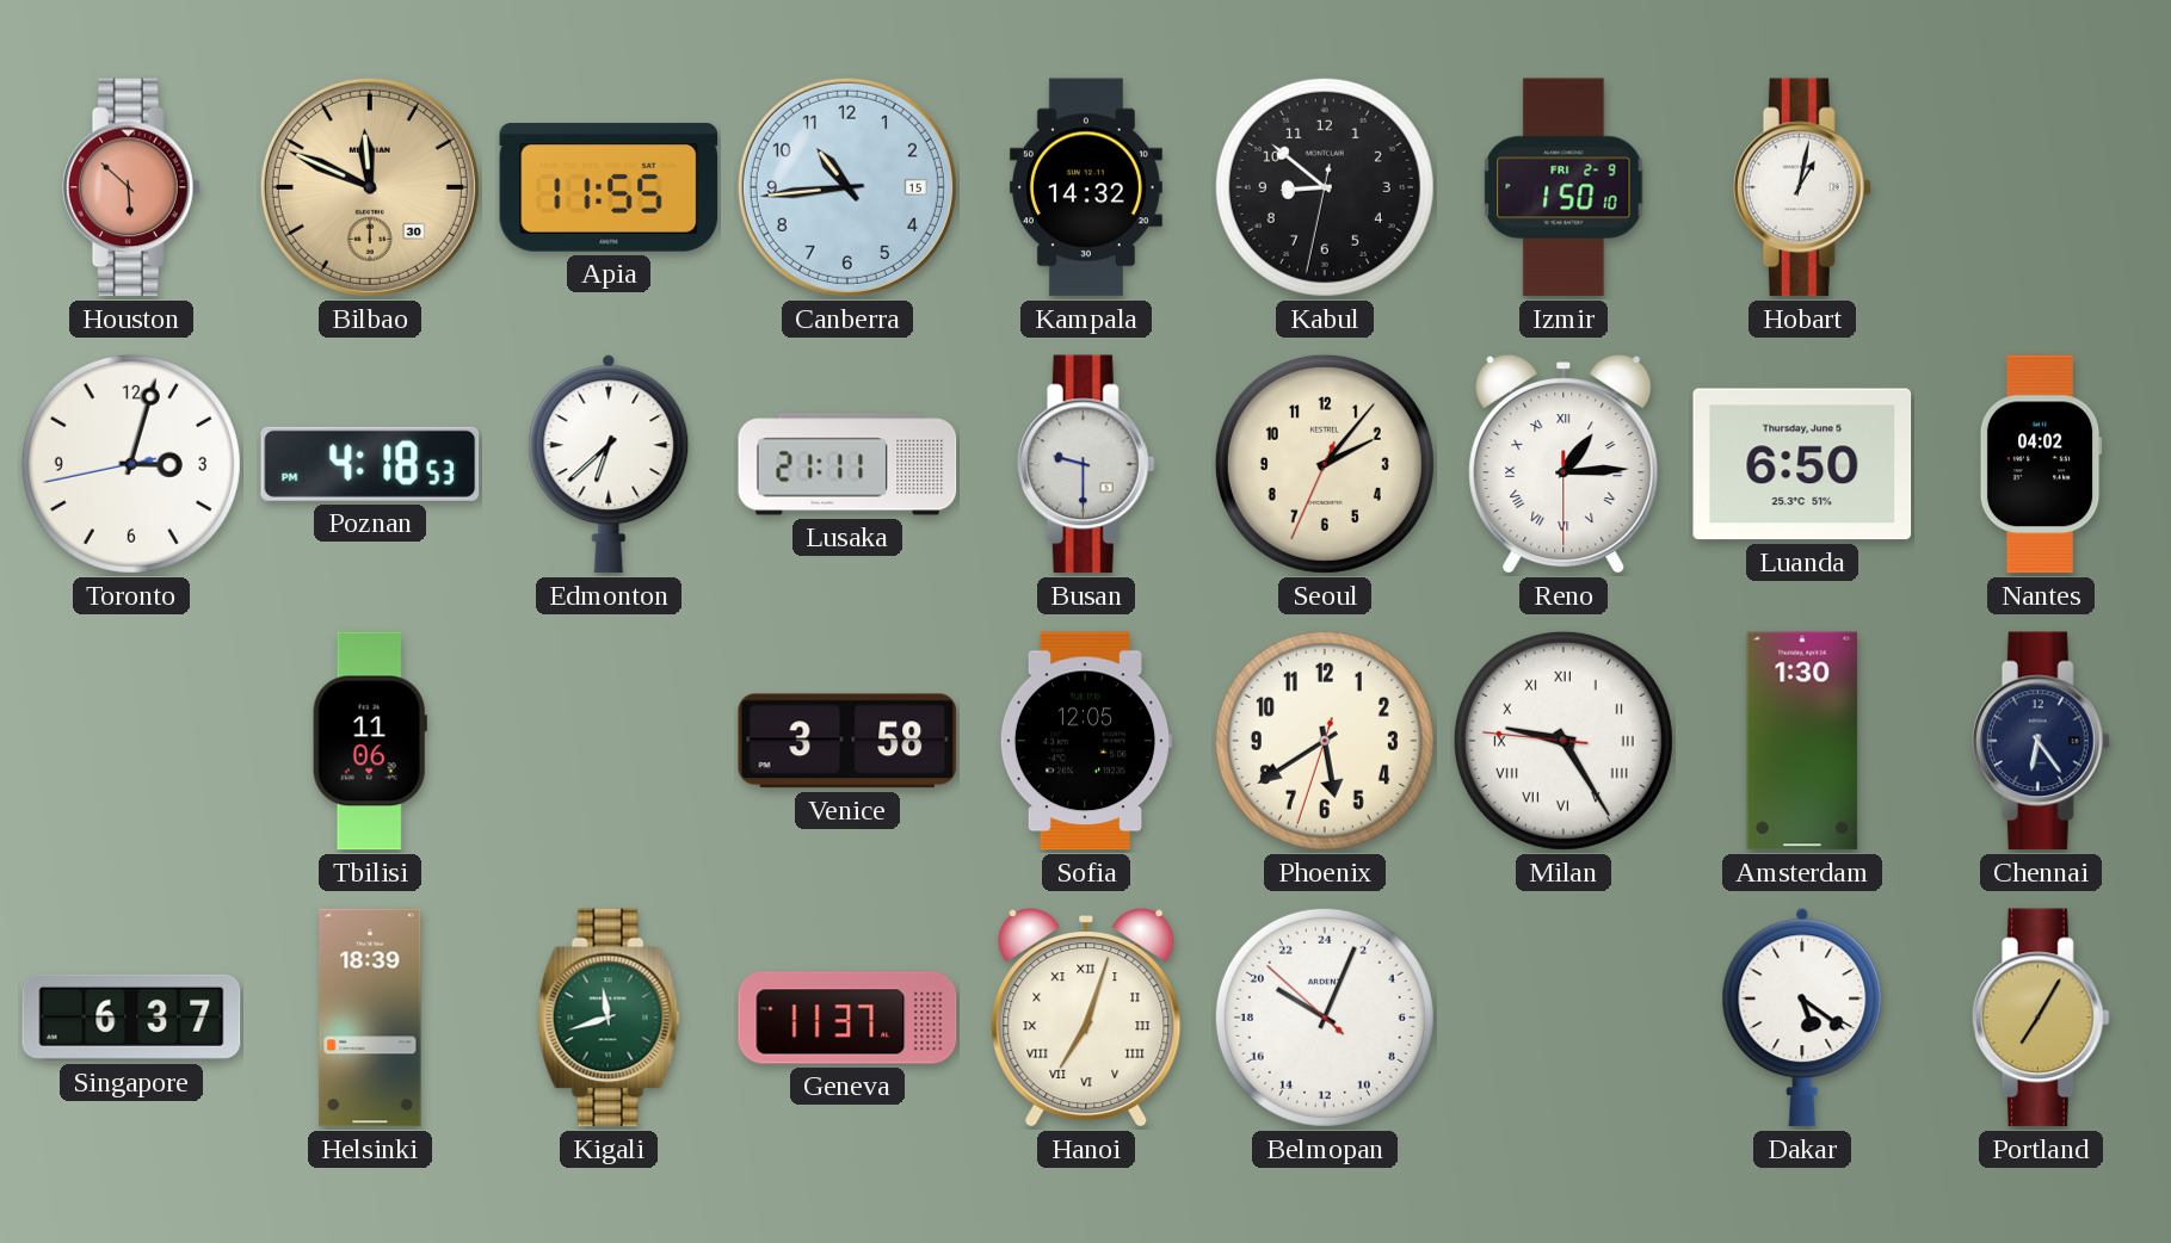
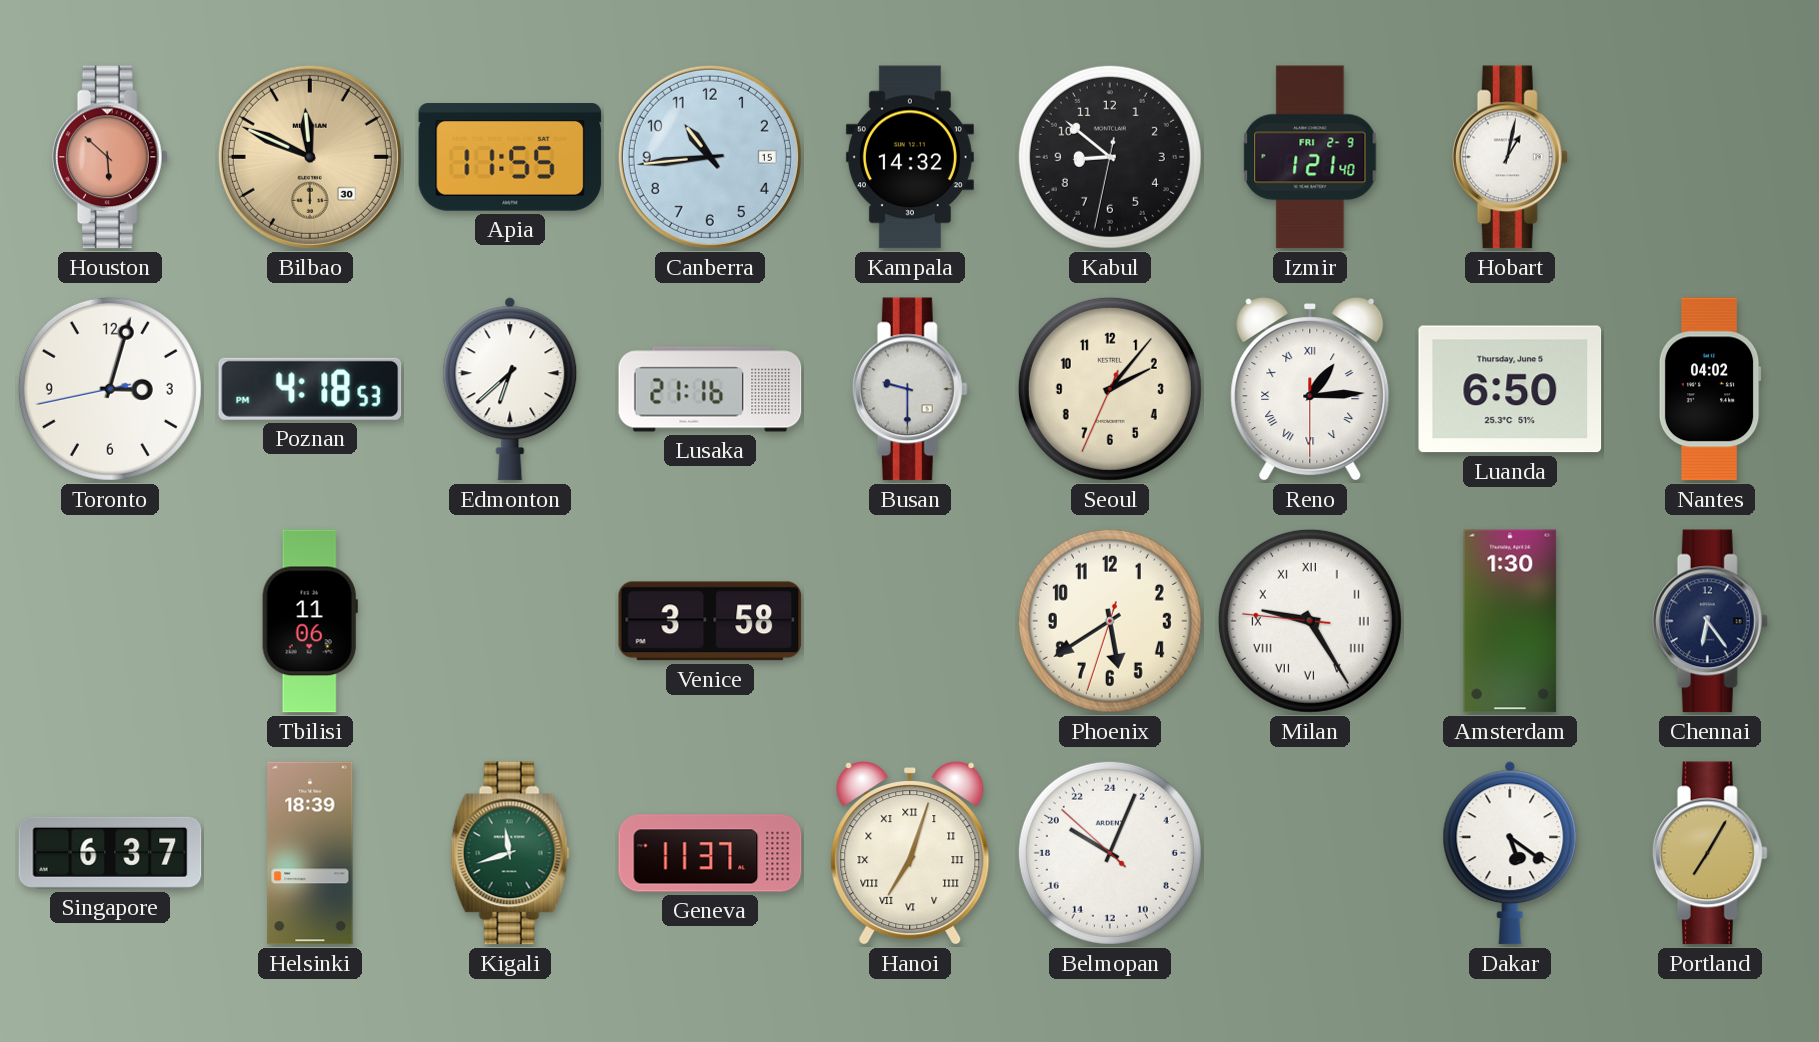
Izmir: 1:50 -> 1:21 (1310, 157)
Lusaka: 21:11 -> 21:16 (710, 389)
Sofia: 12:05 -> none (1085, 741)
